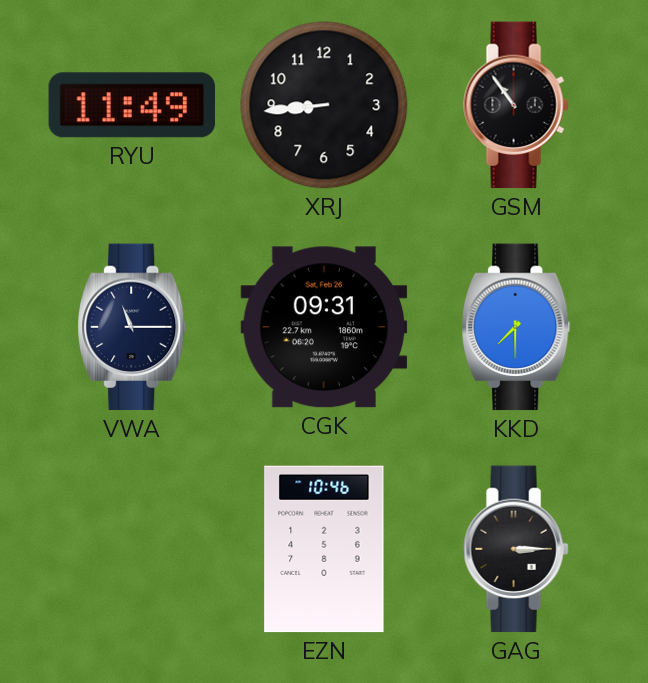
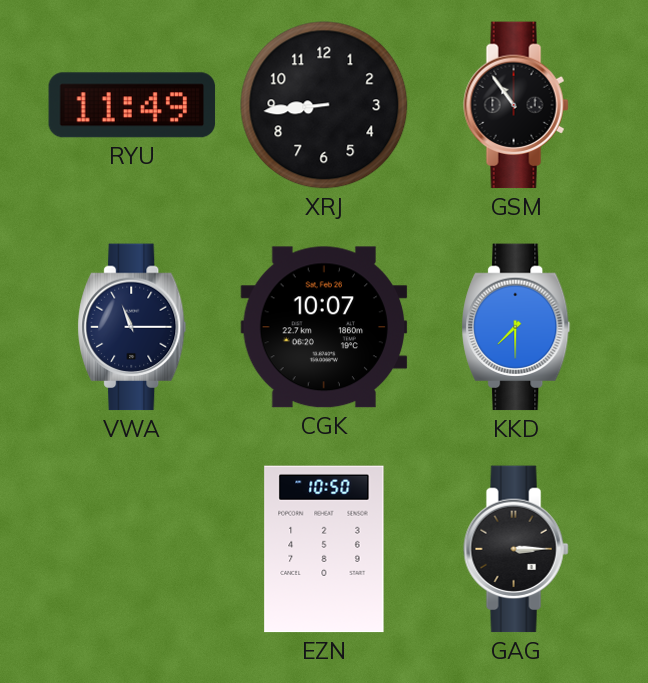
CGK: 09:31 -> 10:07 (324, 327)
EZN: 10:46 -> 10:50 (324, 549)
